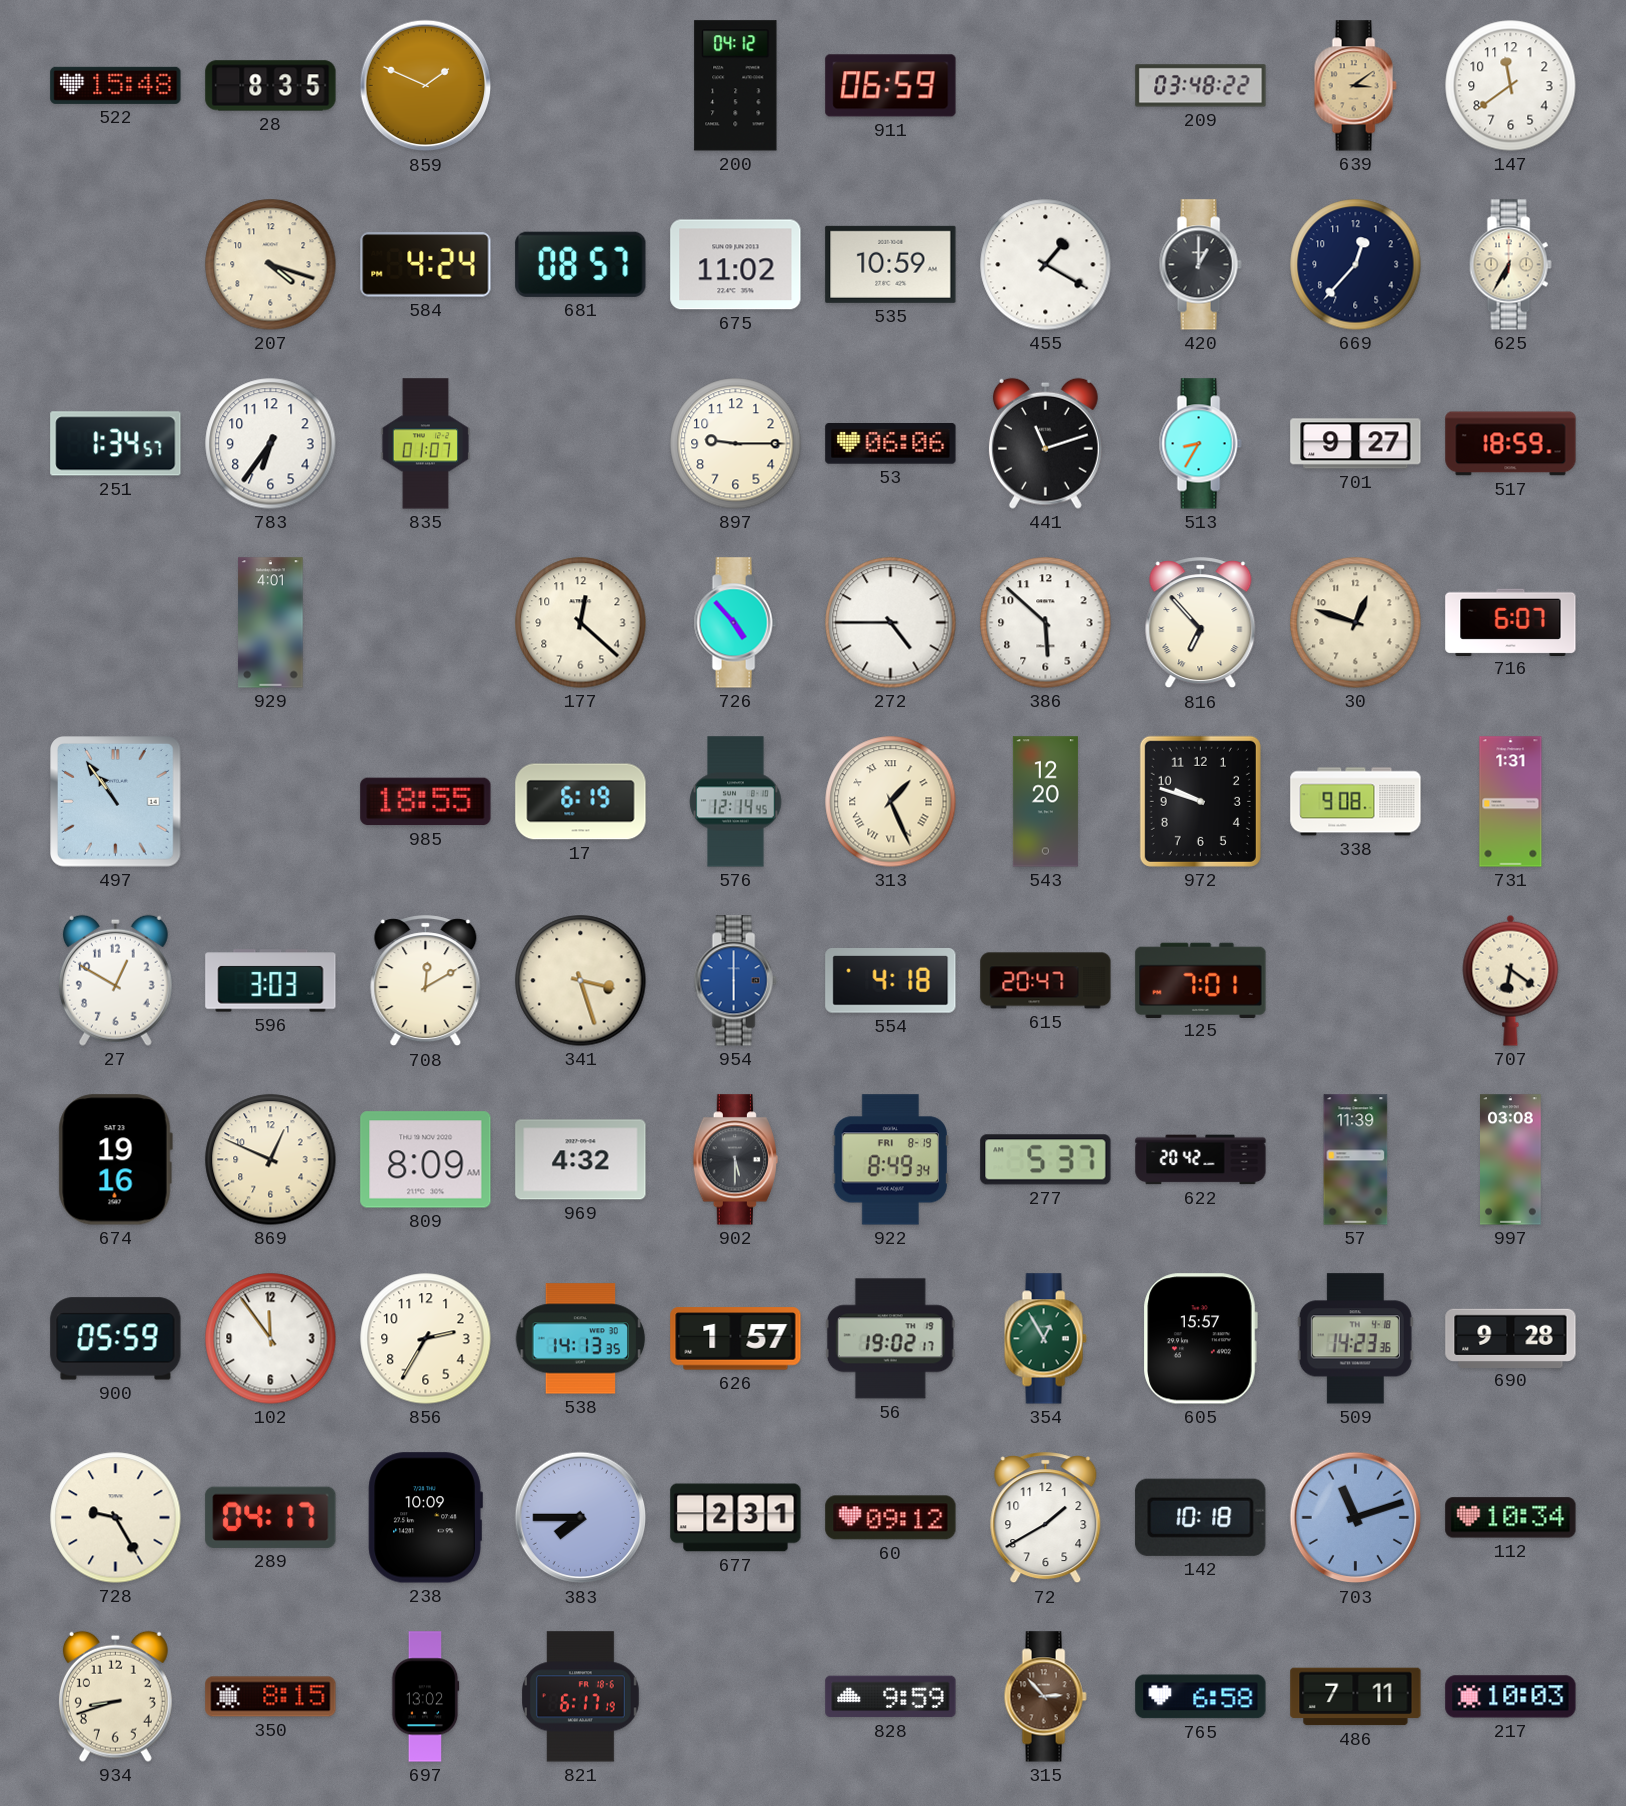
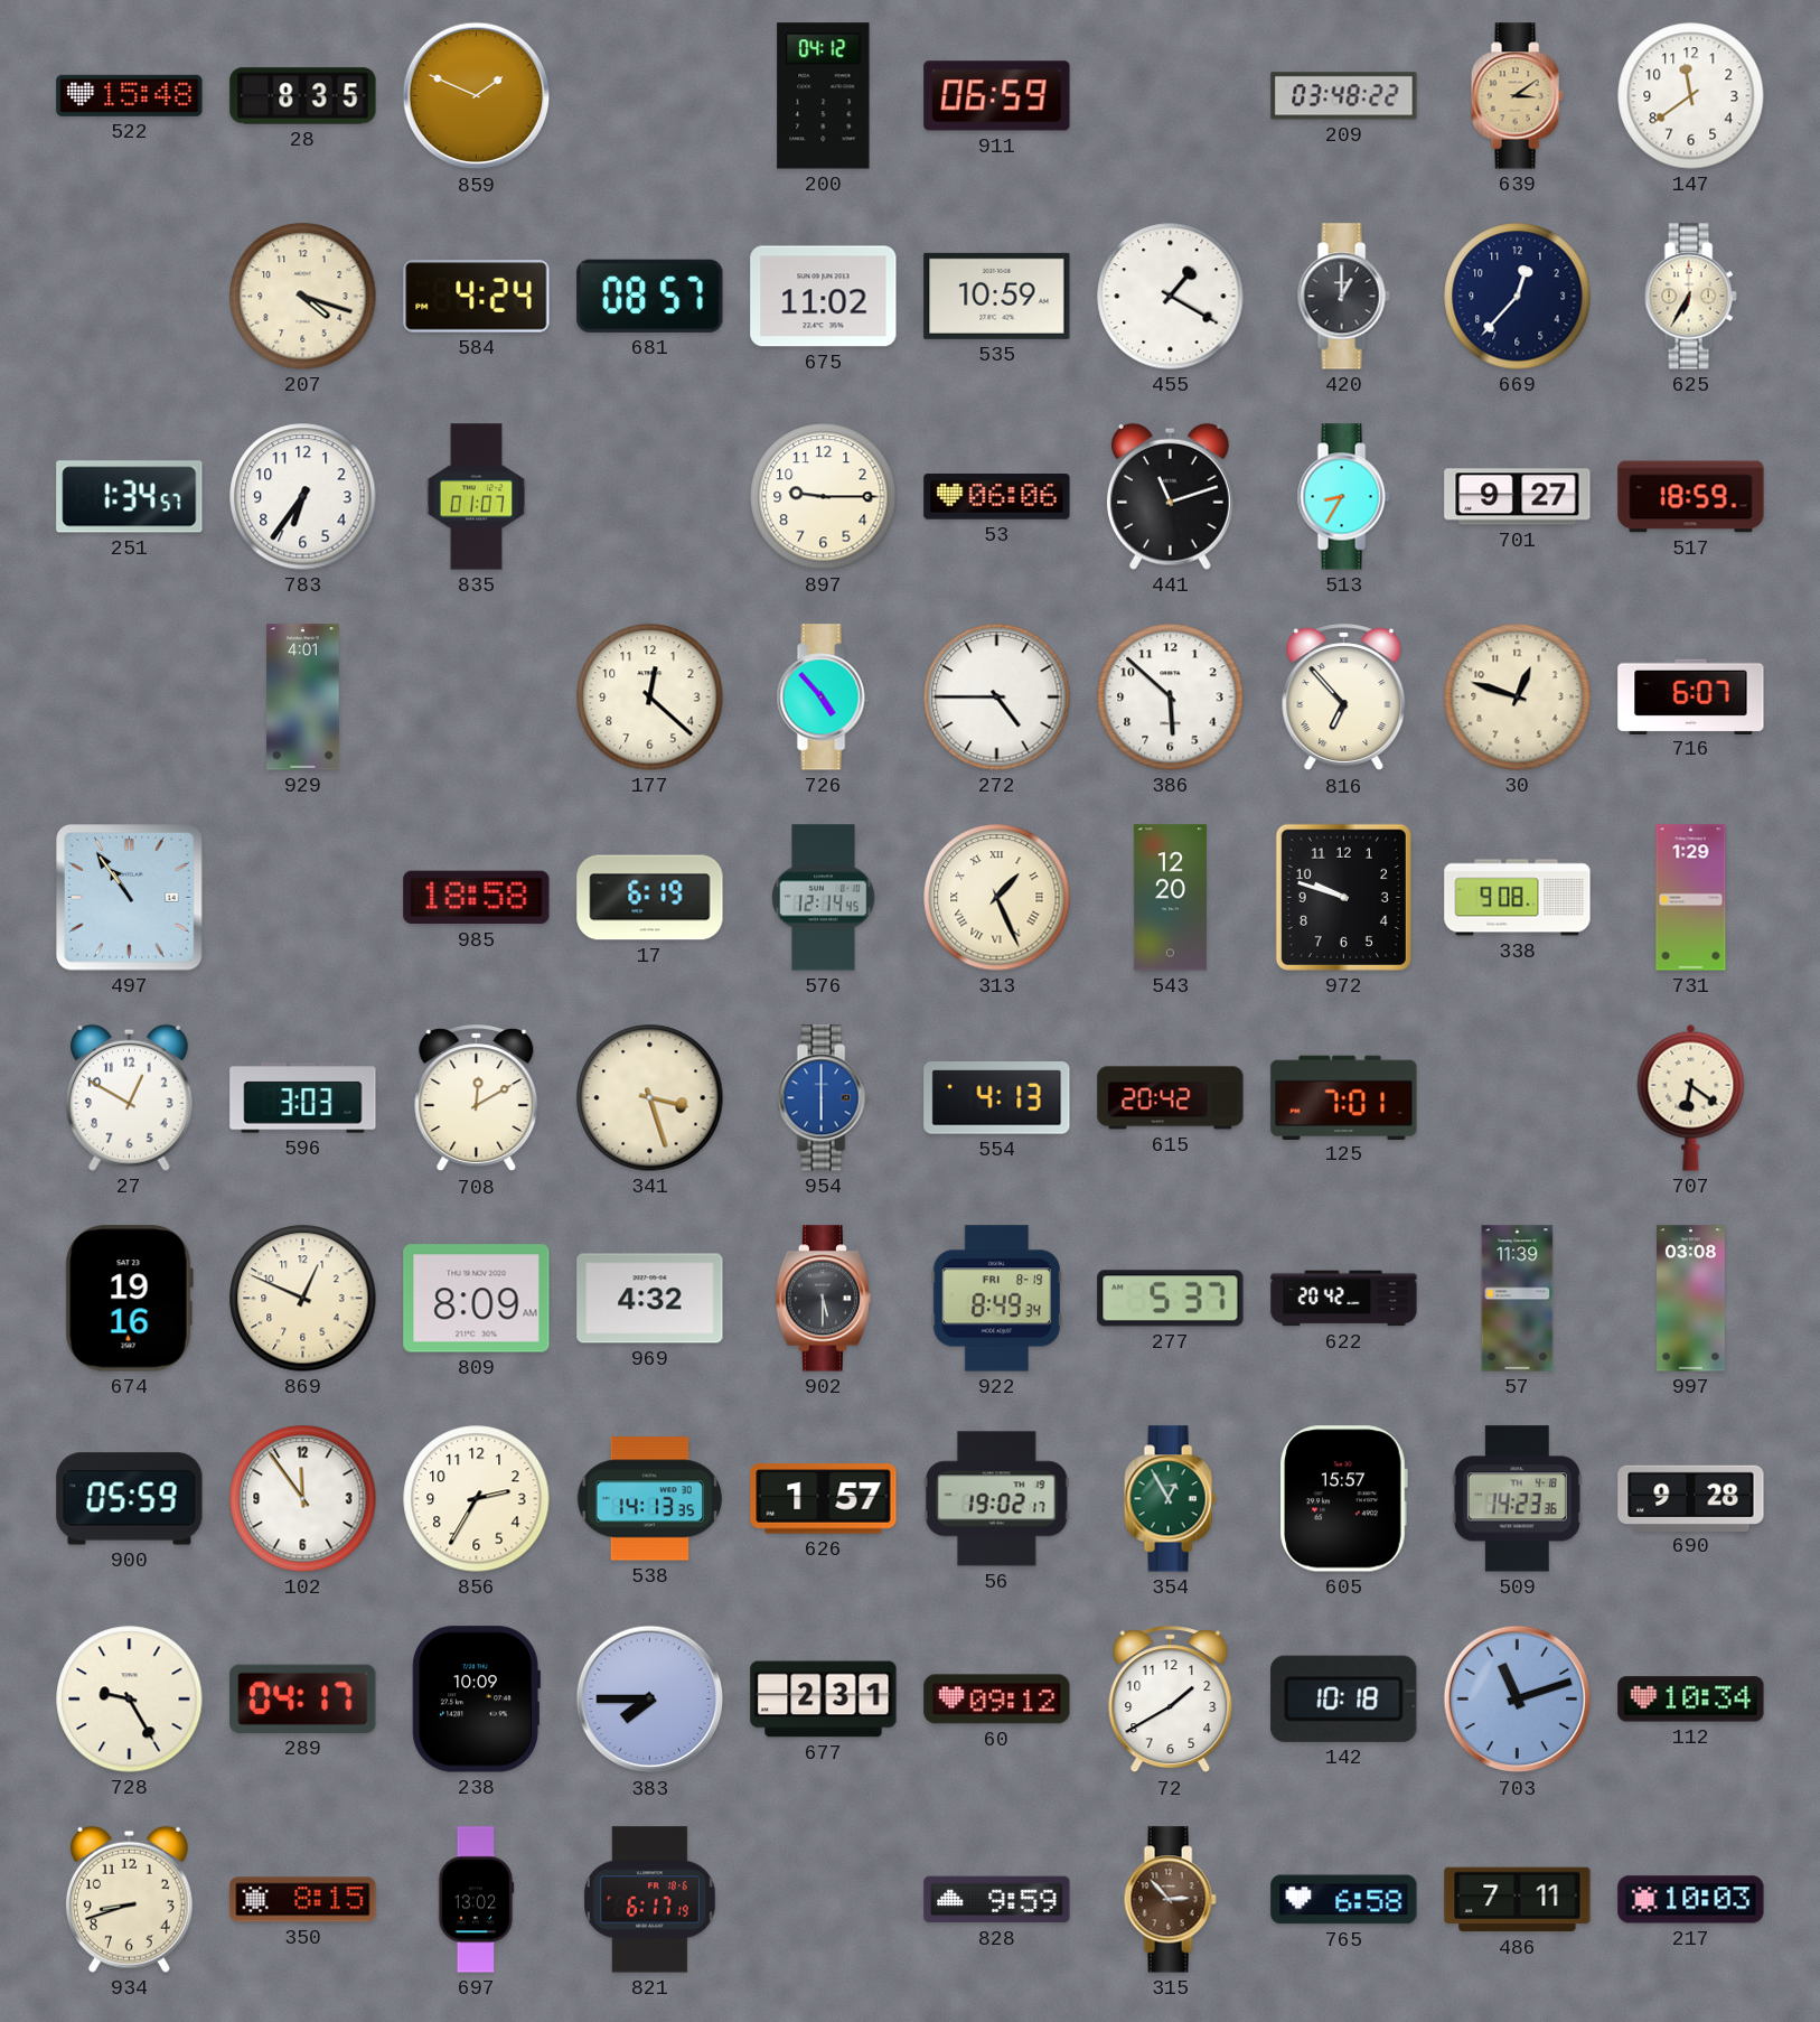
985: 18:55 -> 18:58 (477, 898)
731: 1:31 -> 1:29 (1691, 898)
554: 4:18 -> 4:13 (997, 1098)
615: 20:47 -> 20:42 (1171, 1098)
